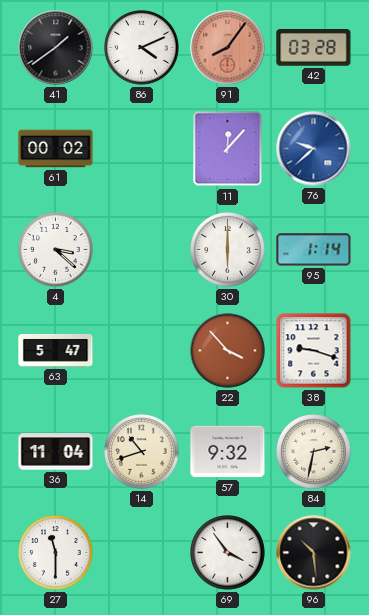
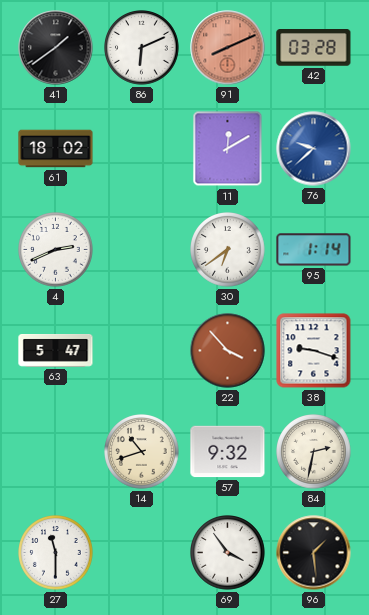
86: 4:11 -> 6:11 (142, 48)
91: 8:06 -> 8:11 (228, 48)
61: 00:02 -> 18:02 (56, 149)
11: 12:07 -> 12:10 (228, 149)
4: 3:22 -> 2:41 (56, 250)
30: 6:00 -> 6:39 (228, 250)
36: 11:04 -> none (56, 452)
96: 10:29 -> 1:29 (314, 553)
